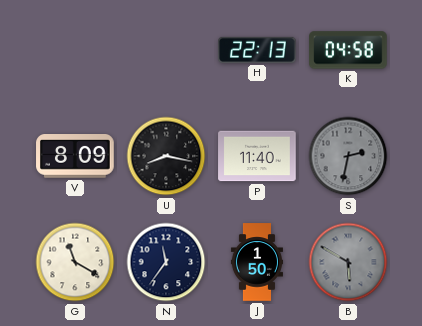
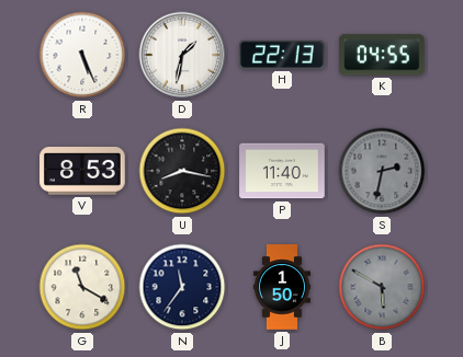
R: none -> 5:26 (82, 55)
D: none -> 1:32 (182, 55)
K: 04:58 -> 04:55 (382, 55)
V: 8:09 -> 8:53 (82, 172)
